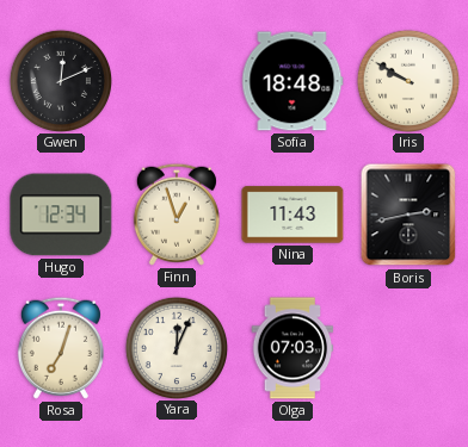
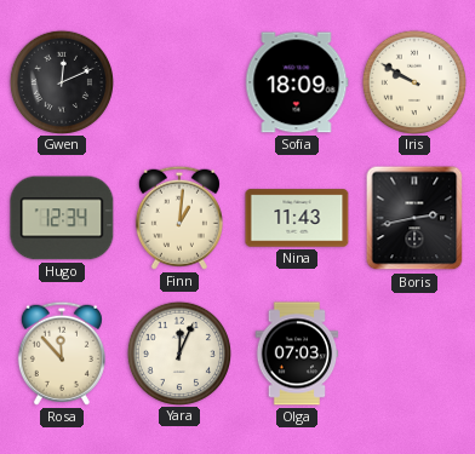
Sofia: 18:48 -> 18:09 (297, 82)
Finn: 12:57 -> 1:01 (179, 218)
Rosa: 7:03 -> 11:53 (62, 354)
